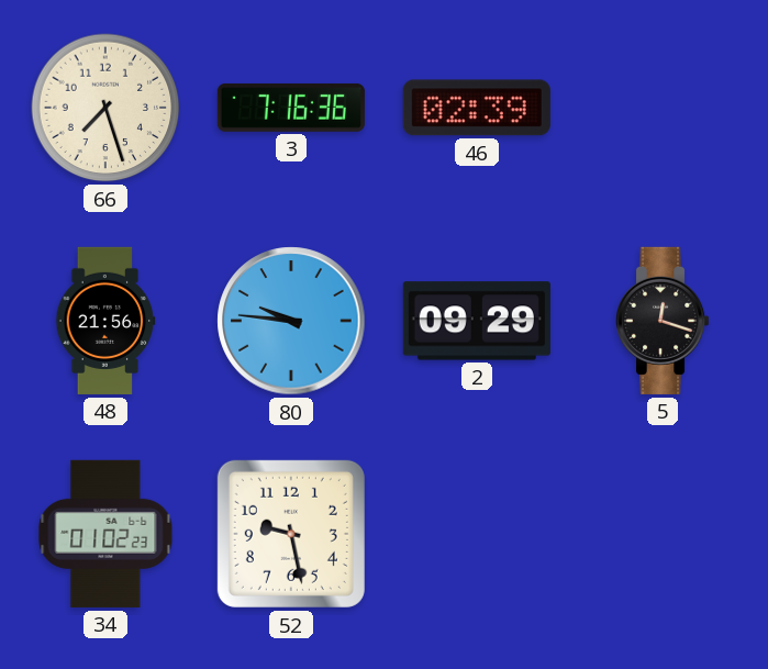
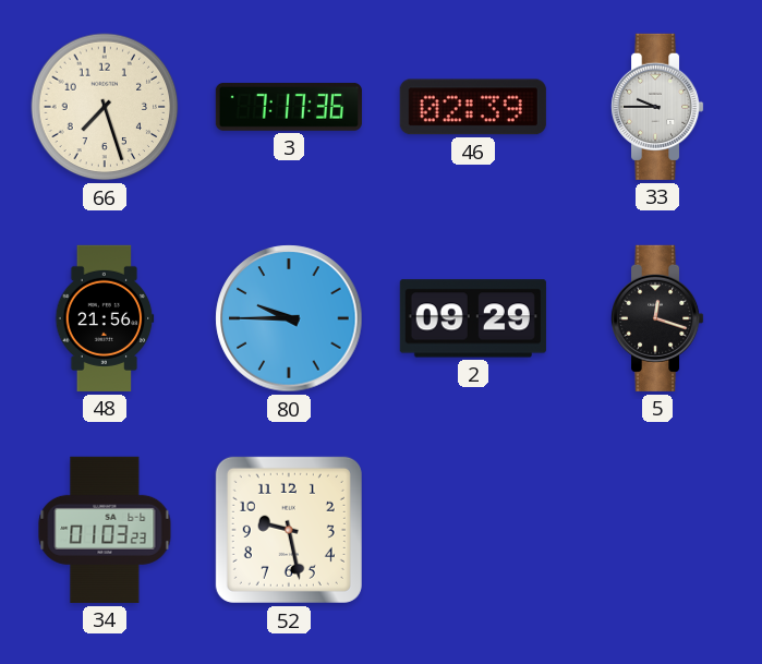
3: 7:16 -> 7:17 (289, 107)
33: none -> 9:45 (658, 107)
80: 9:46 -> 9:45 (289, 318)
34: 01:02 -> 01:03 (105, 530)
